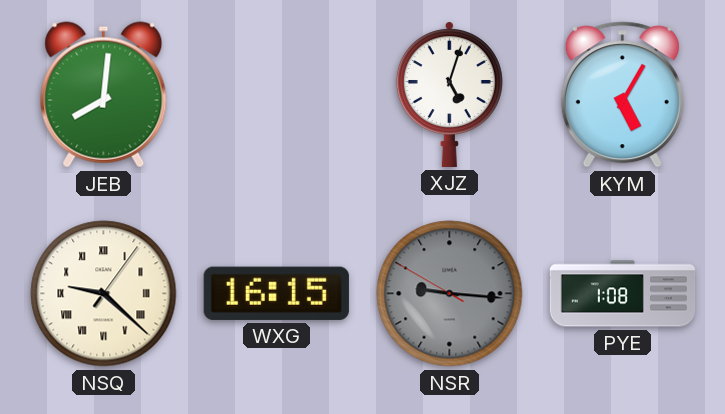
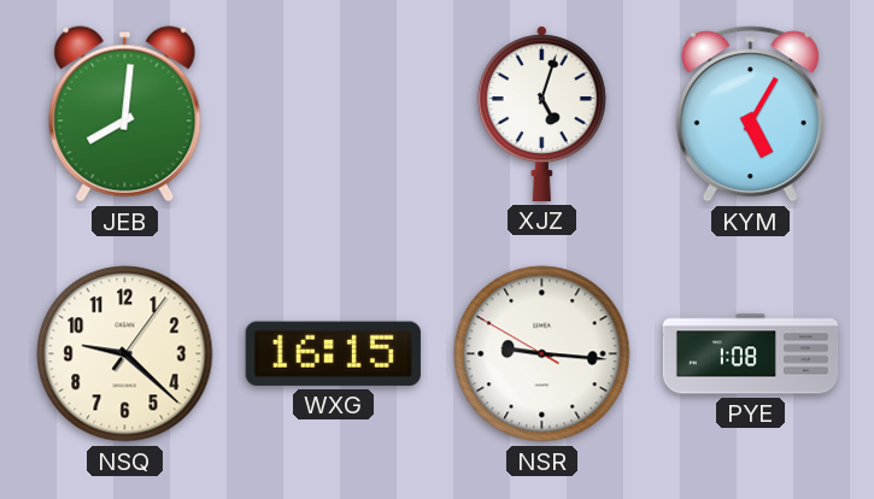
NSQ numerals: Roman -> Arabic (125, 354)
NSR dial: grey -> white (542, 354)
